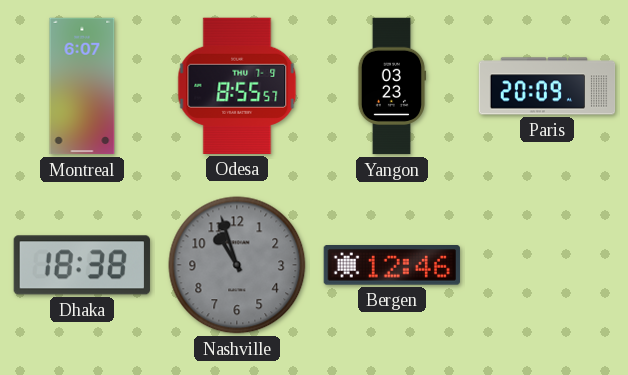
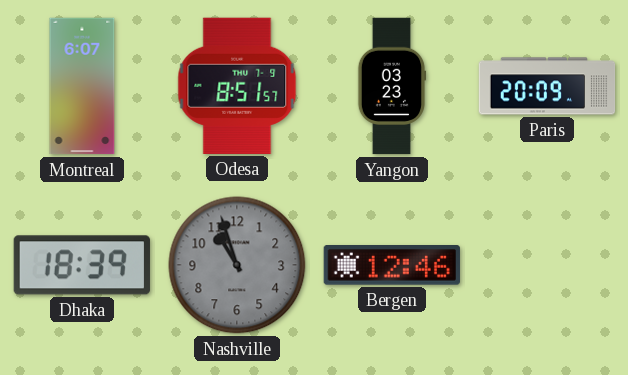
Odesa: 8:55 -> 8:51 (237, 86)
Dhaka: 18:38 -> 18:39 (82, 265)
